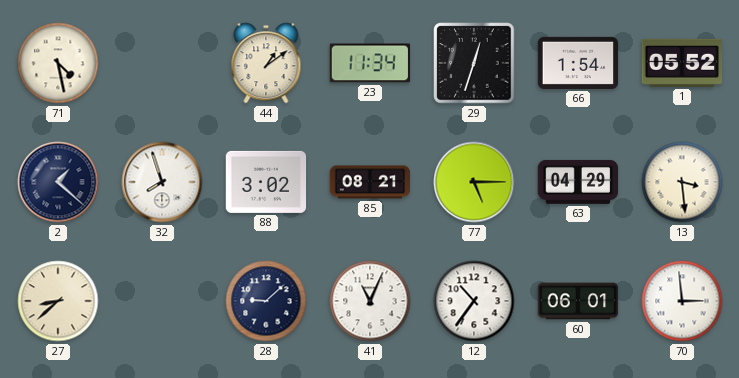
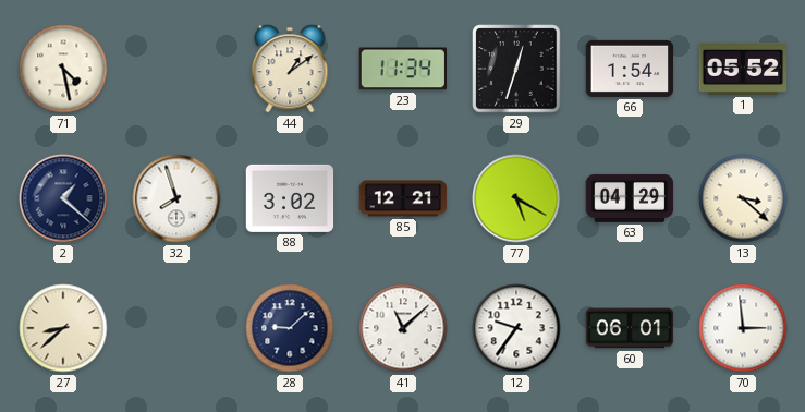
85: 08:21 -> 12:21 (403, 198)
77: 5:15 -> 5:20 (516, 198)
13: 3:29 -> 3:22 (743, 198)
41: 11:04 -> 11:08 (403, 328)
12: 10:36 -> 9:36 (516, 328)
